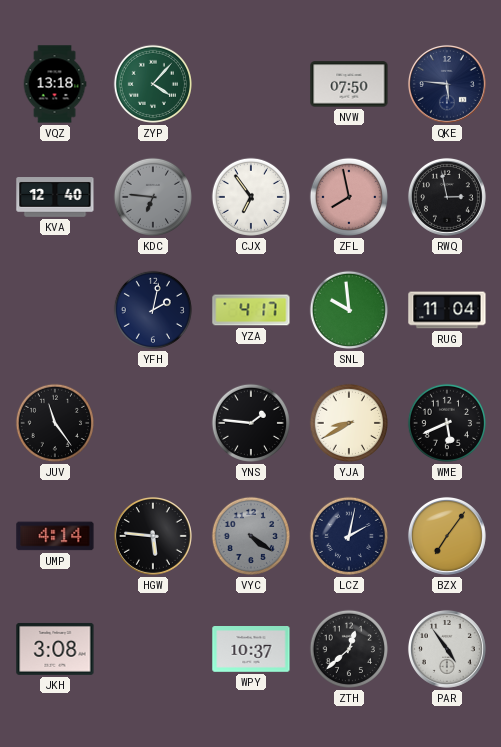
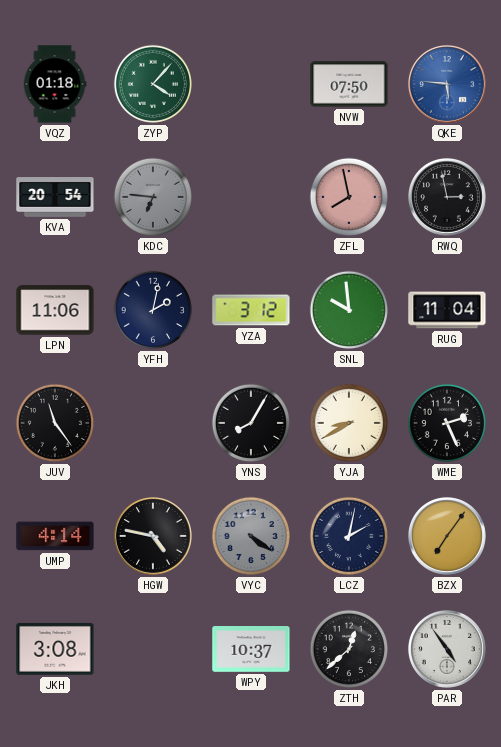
VQZ: 13:18 -> 01:18 (55, 84)
QKE dial: navy -> blue (447, 84)
KVA: 12:40 -> 20:54 (55, 198)
CJX: 6:54 -> none (251, 197)
LPN: none -> 11:06 (55, 310)
YZA: 4:17 -> 3:12 (251, 310)
YNS: 1:46 -> 8:05 (251, 423)
WME: 5:41 -> 2:26 (447, 423)
HGW: 5:46 -> 4:47 (153, 536)
